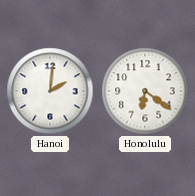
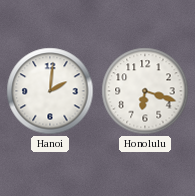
Honolulu: 6:21 -> 6:18 (145, 91)
